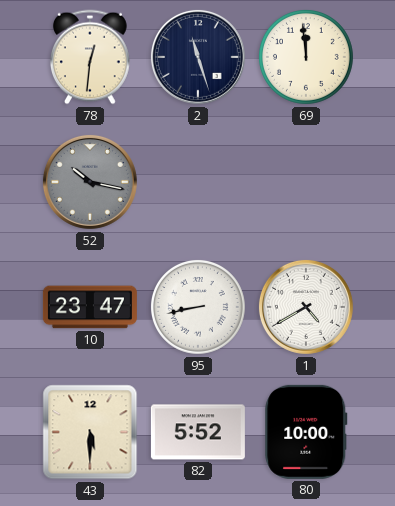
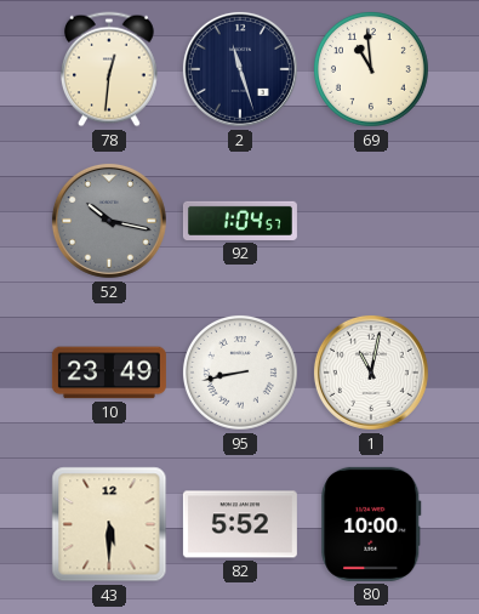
69: 11:59 -> 10:59 (372, 70)
92: none -> 1:04 (240, 221)
10: 23:47 -> 23:49 (109, 373)
1: 4:40 -> 11:02 (371, 373)
